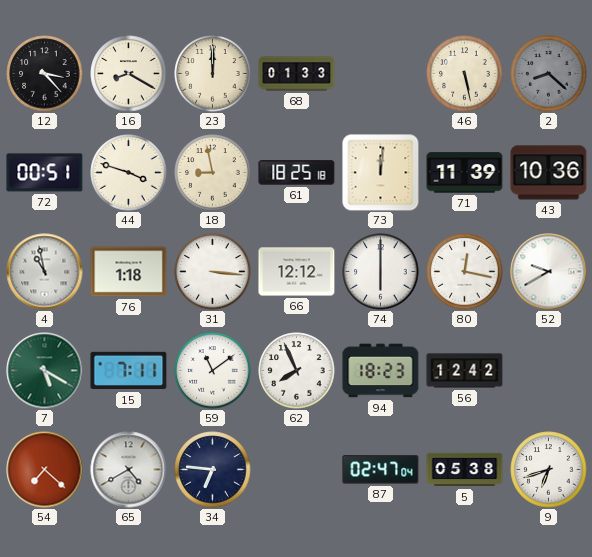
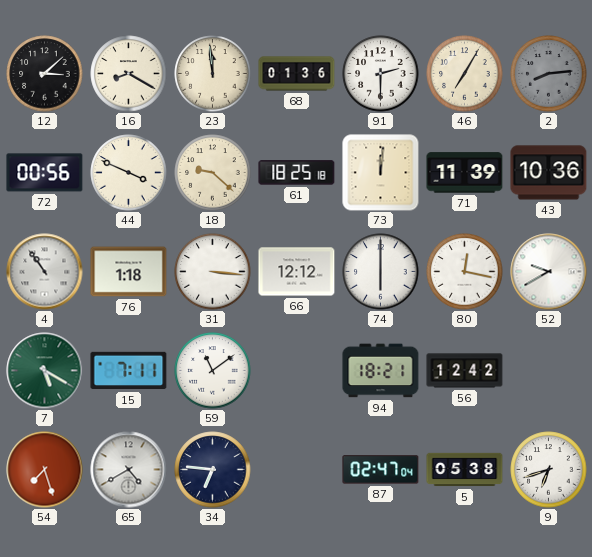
12: 3:23 -> 3:08 (45, 74)
23: 12:00 -> 11:59 (213, 74)
68: 01:33 -> 01:36 (297, 74)
91: none -> 2:30 (381, 74)
46: 5:28 -> 7:05 (465, 74)
2: 8:22 -> 8:14 (549, 74)
72: 00:51 -> 00:56 (45, 173)
44: 3:48 -> 3:49 (129, 173)
18: 8:58 -> 9:22 (213, 173)
4: 10:58 -> 10:54 (45, 272)
62: 7:56 -> none (297, 371)
94: 18:23 -> 18:21 (381, 371)
54: 7:22 -> 7:27 (45, 470)
